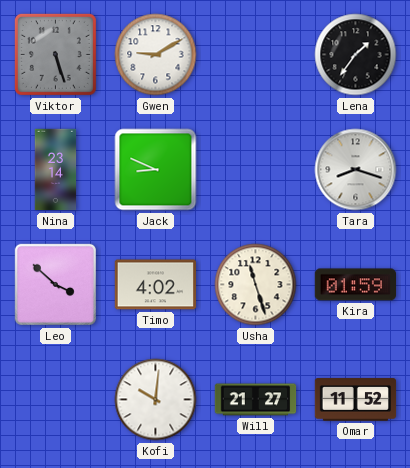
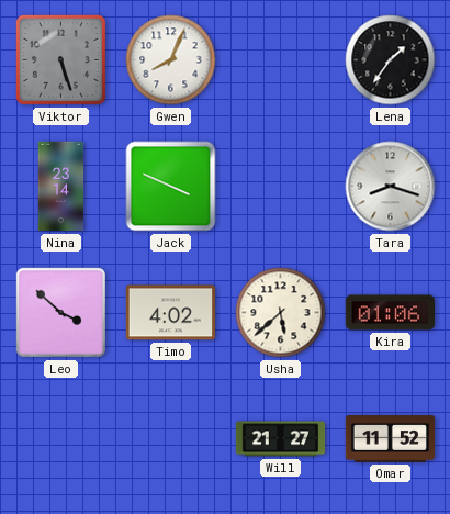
Gwen: 9:10 -> 8:04 (171, 60)
Jack: 8:49 -> 3:49 (171, 187)
Usha: 11:27 -> 5:38 (281, 313)
Kira: 01:59 -> 01:06 (390, 313)
Kofi: 10:01 -> none (156, 400)
